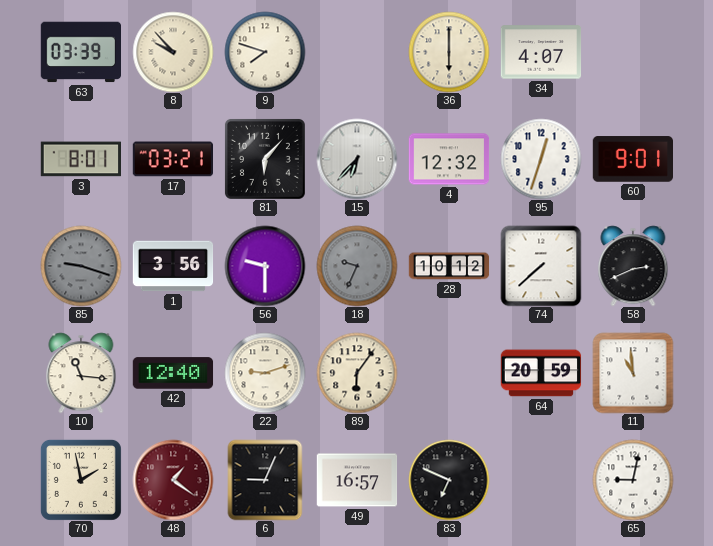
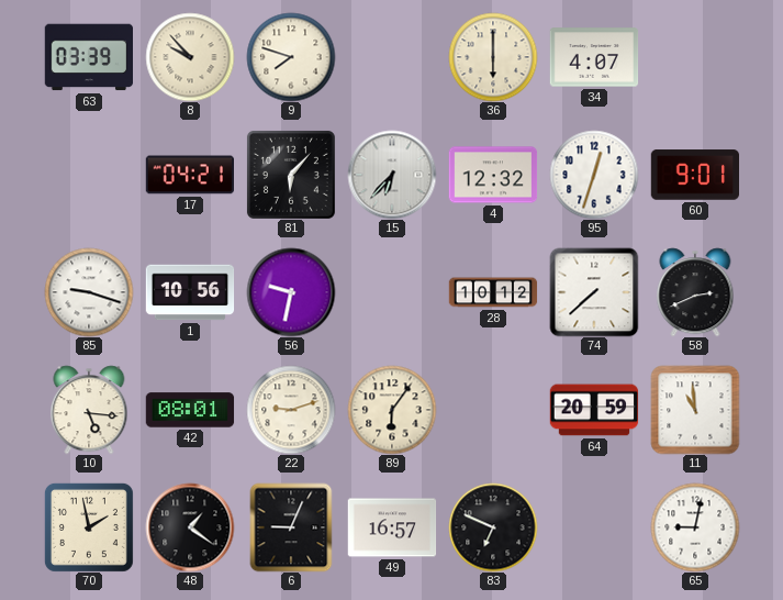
3: 8:01 -> none (80, 159)
17: 03:21 -> 04:21 (189, 175)
85 dial: grey -> white (89, 292)
1: 3:56 -> 10:56 (190, 292)
56: 9:30 -> 9:32 (291, 292)
18: 9:34 -> none (357, 266)
10: 11:16 -> 5:16 (89, 410)
42: 12:40 -> 08:01 (190, 410)
48 dial: burgundy -> black (190, 527)
